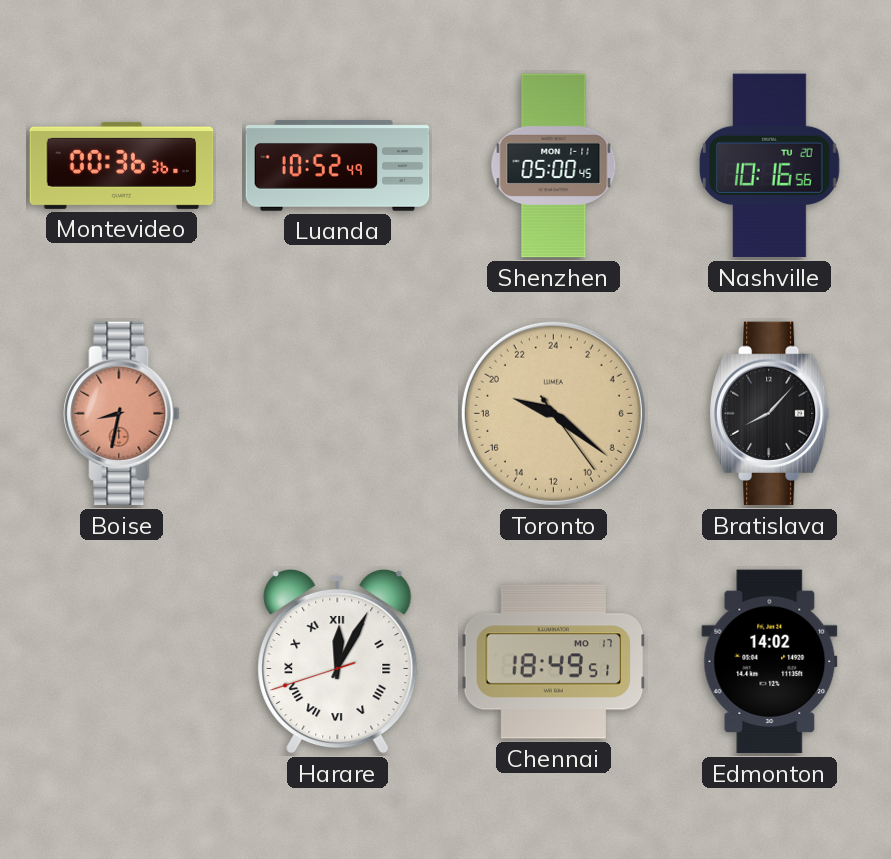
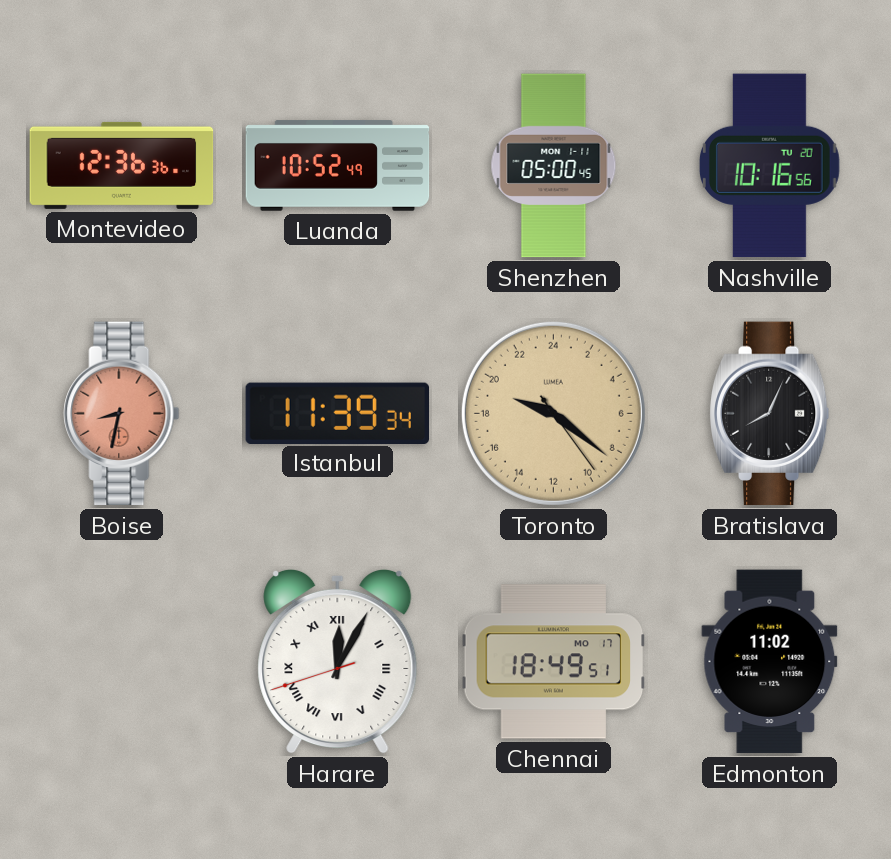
Montevideo: 00:36 -> 12:36 (122, 165)
Istanbul: none -> 11:39 (337, 413)
Bratislava: 8:07 -> 8:04 (769, 414)
Edmonton: 14:02 -> 11:02 (770, 662)
